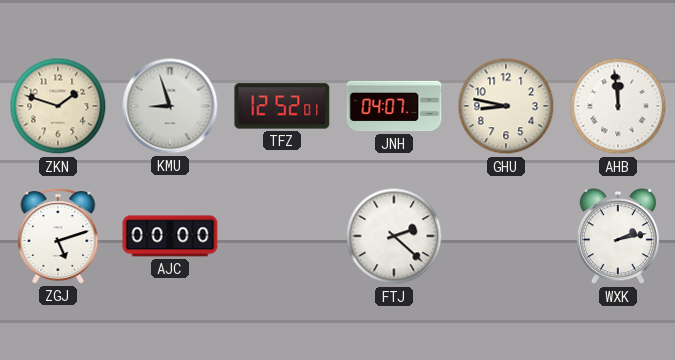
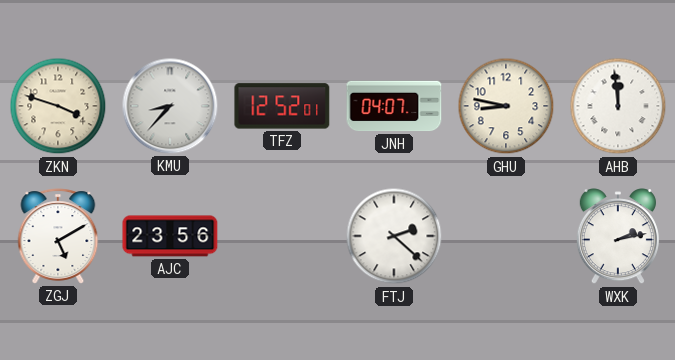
ZKN: 1:48 -> 3:48 (58, 106)
KMU: 8:57 -> 8:37 (170, 106)
ZGJ: 5:12 -> 5:10 (58, 236)
AJC: 00:00 -> 23:56 (170, 236)
